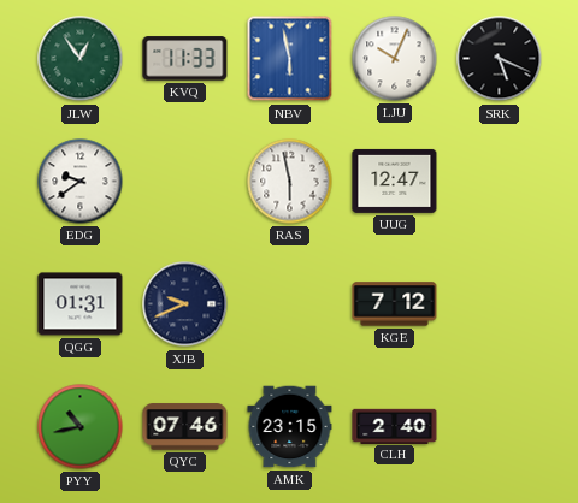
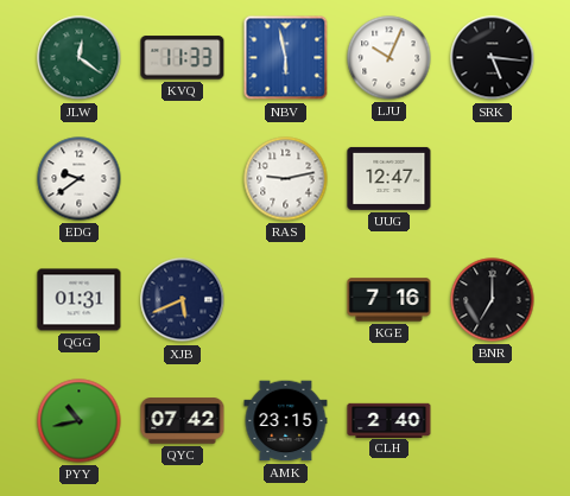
JLW: 12:54 -> 12:21 (80, 58)
SRK: 5:19 -> 5:16 (493, 58)
RAS: 5:58 -> 9:13 (286, 179)
XJB: 9:41 -> 5:41 (183, 300)
KGE: 7:12 -> 7:16 (389, 300)
BNR: none -> 7:00 (493, 300)
QYC: 07:46 -> 07:42 (183, 421)
